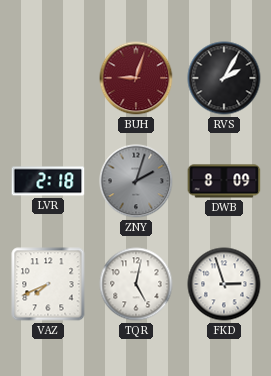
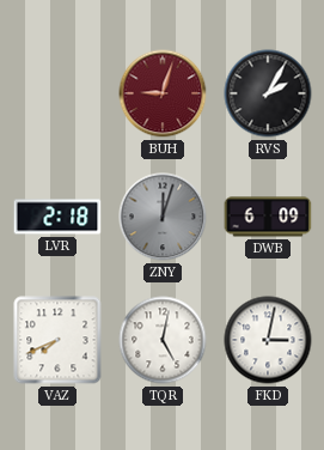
ZNY: 2:03 -> 12:03 (163, 217)
DWB: 8:09 -> 6:09 (268, 217)
FKD: 2:57 -> 3:02 (268, 340)
